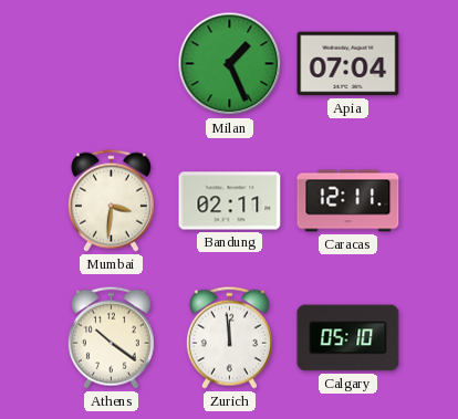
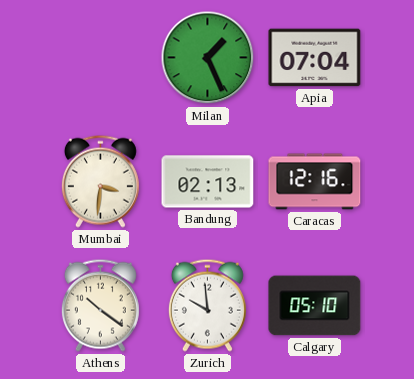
Bandung: 02:11 -> 02:13 (208, 182)
Caracas: 12:11 -> 12:16 (315, 182)
Zurich: 11:59 -> 9:59 (207, 305)
